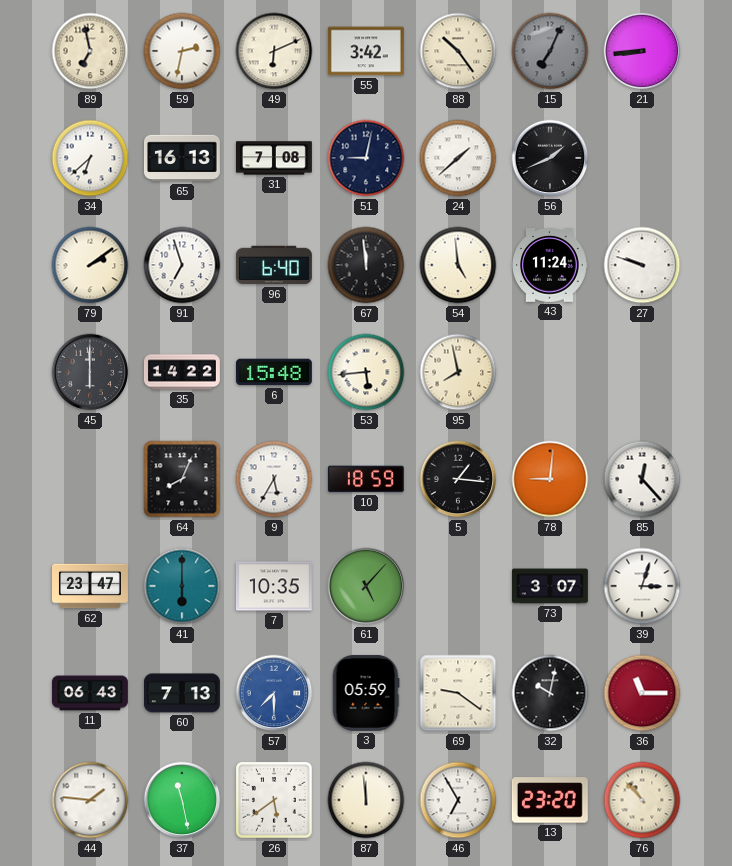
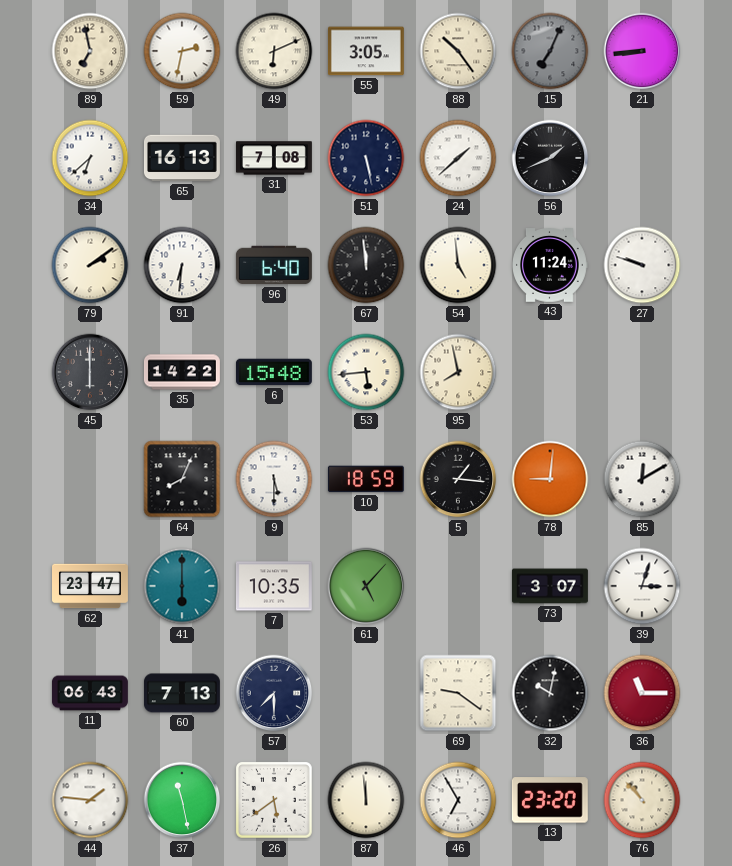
55: 3:42 -> 3:05 (366, 51)
51: 9:02 -> 5:28 (366, 158)
91: 6:57 -> 6:31 (182, 265)
9: 5:35 -> 5:30 (274, 479)
85: 12:23 -> 12:10 (642, 479)
57 dial: blue -> navy (274, 693)
3: 05:59 -> none (366, 693)
